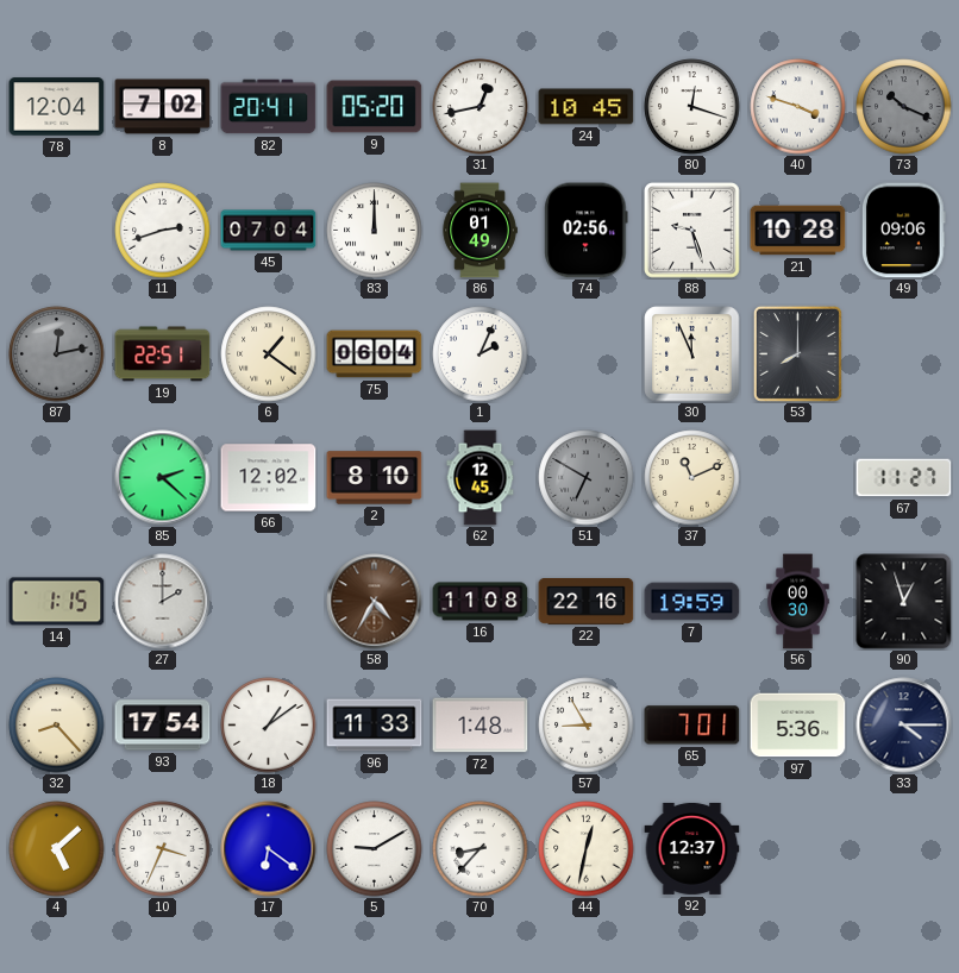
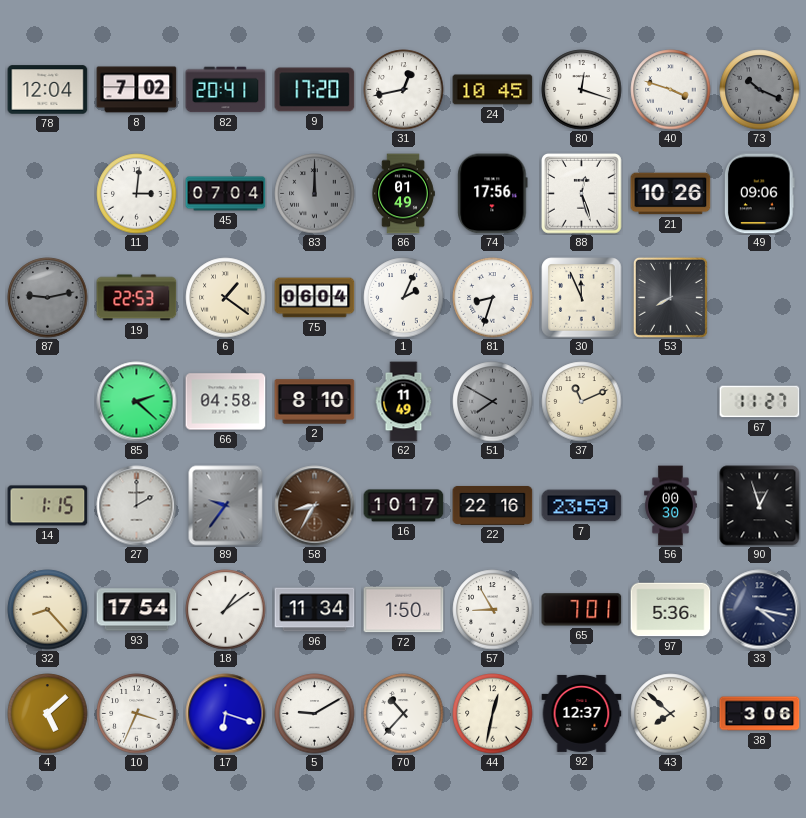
9: 05:20 -> 17:20 (315, 90)
11: 2:42 -> 3:01 (137, 194)
83 dial: white -> grey (315, 194)
74: 02:56 -> 17:56 (493, 194)
88: 9:27 -> 12:27 (582, 194)
21: 10:28 -> 10:26 (671, 194)
87: 12:13 -> 9:13 (48, 298)
19: 22:51 -> 22:53 (137, 298)
81: none -> 8:33 (493, 298)
66: 12:02 -> 04:58 (226, 402)
62: 12:45 -> 11:49 (404, 402)
51: 6:50 -> 7:50 (493, 402)
89: none -> 9:36 (226, 506)
58: 4:35 -> 8:35 (315, 506)
16: 11:08 -> 10:17 (404, 506)
7: 19:59 -> 23:59 (582, 506)
96: 11:33 -> 11:34 (315, 610)
72: 1:48 -> 1:50 (404, 610)
33: 4:15 -> 4:17 (760, 610)
17: 6:21 -> 6:18 (226, 714)
70: 8:37 -> 10:37 (404, 714)
43: none -> 7:52 (671, 714)
38: none -> 3:06 (760, 714)
